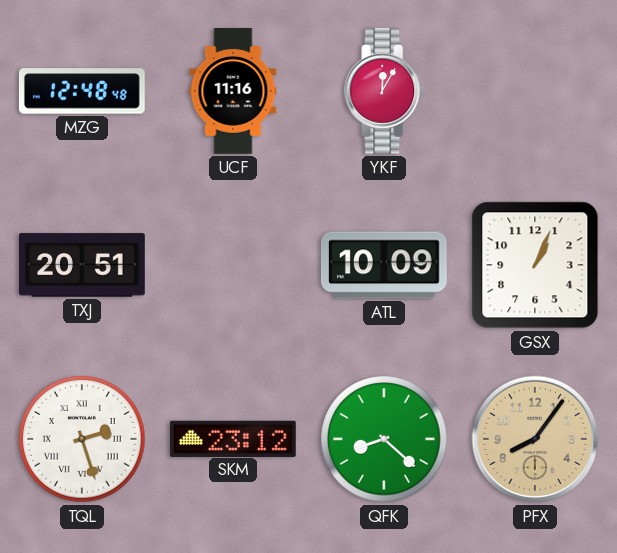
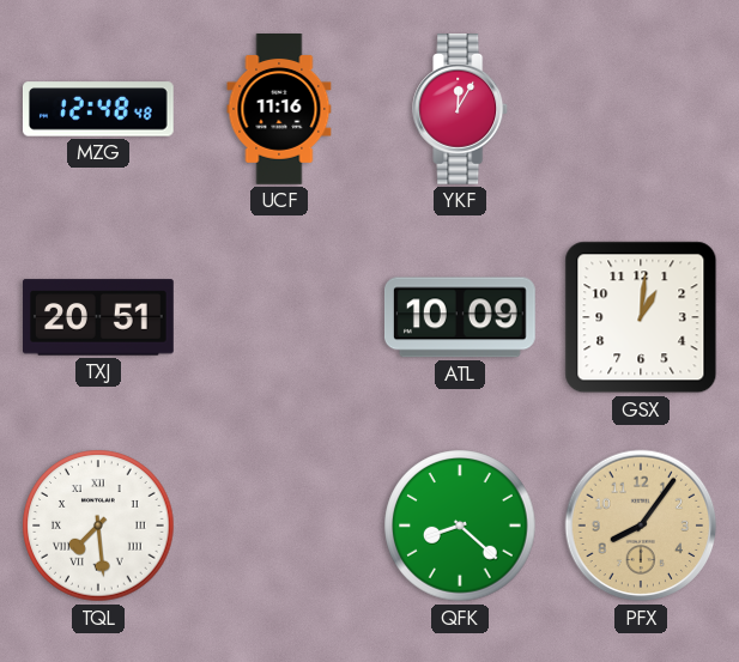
GSX: 1:04 -> 1:01 (641, 317)
TQL: 2:27 -> 7:29 (98, 526)
SKM: 23:12 -> none (233, 438)
